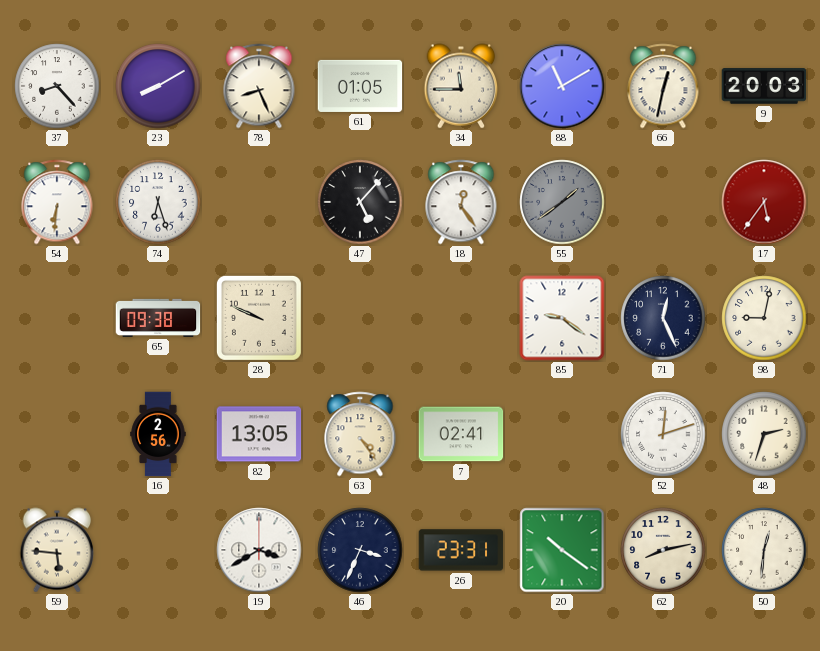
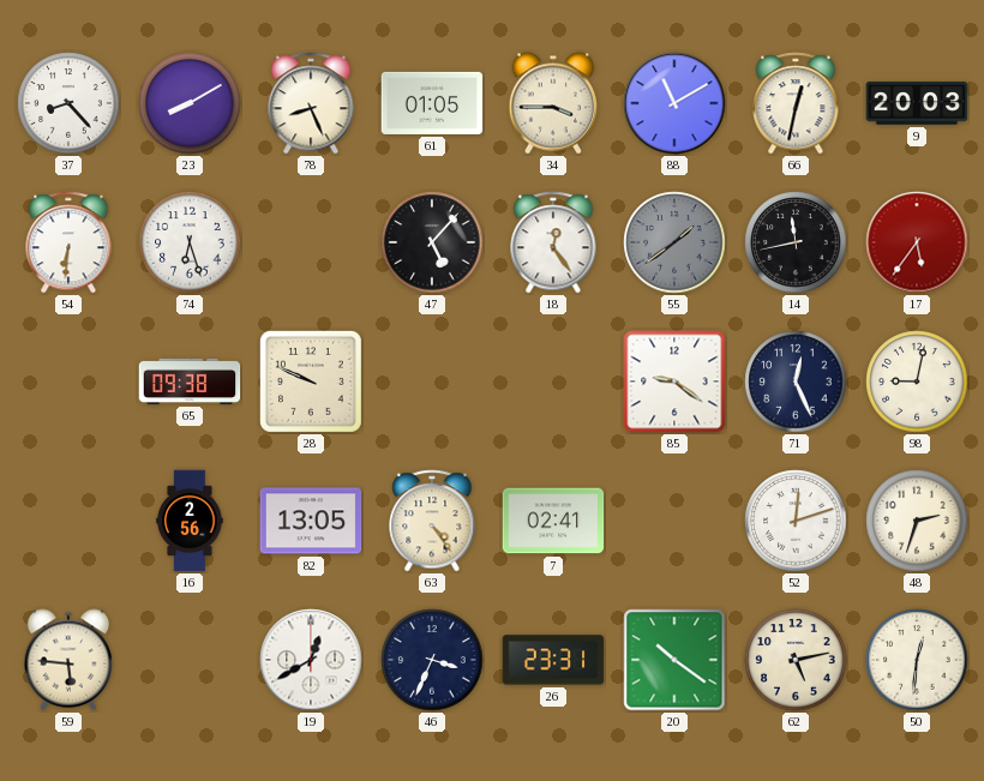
34: 11:45 -> 3:45 (553, 103)
14: none -> 11:43 (796, 242)
19: 3:40 -> 12:40 (311, 660)
62: 8:13 -> 5:13 (796, 660)
